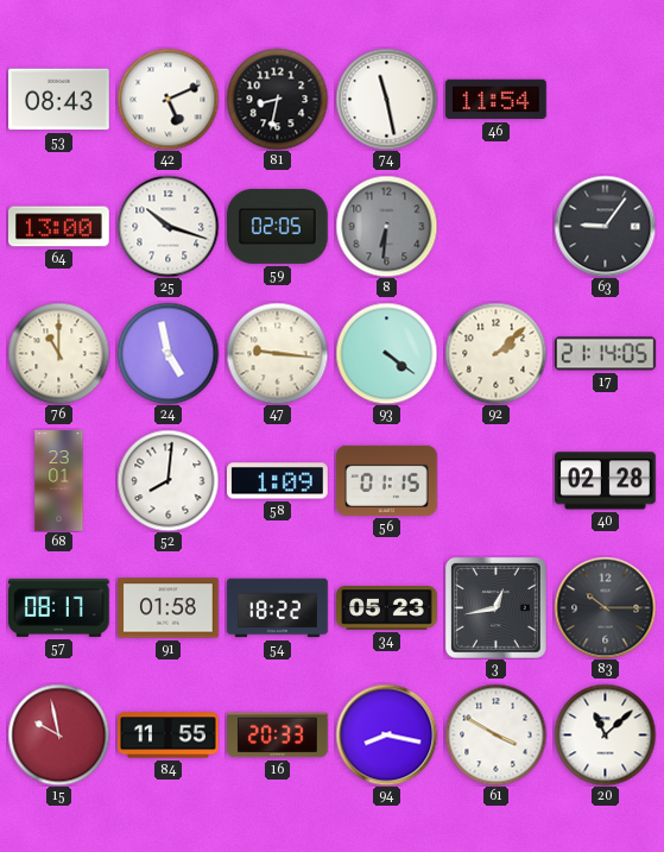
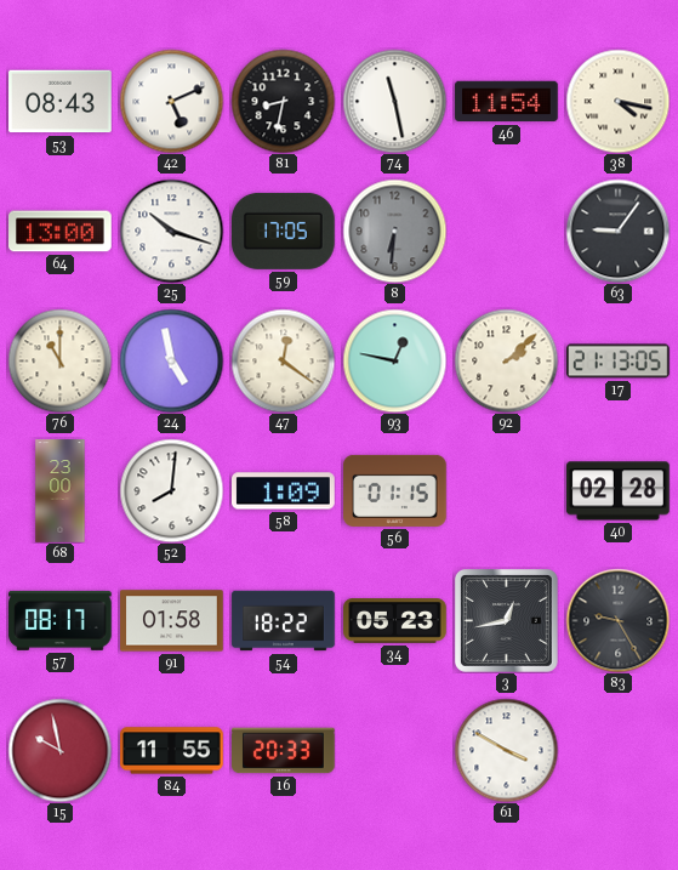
38: none -> 4:17 (617, 101)
59: 02:05 -> 17:05 (284, 231)
47: 9:16 -> 12:21 (283, 360)
93: 4:21 -> 12:47 (394, 360)
17: 21:14 -> 21:13 (619, 362)
68: 23:01 -> 23:00 (61, 491)
83: 10:15 -> 9:25 (617, 620)
94: 8:17 -> none (386, 734)
20: 11:08 -> none (605, 734)
